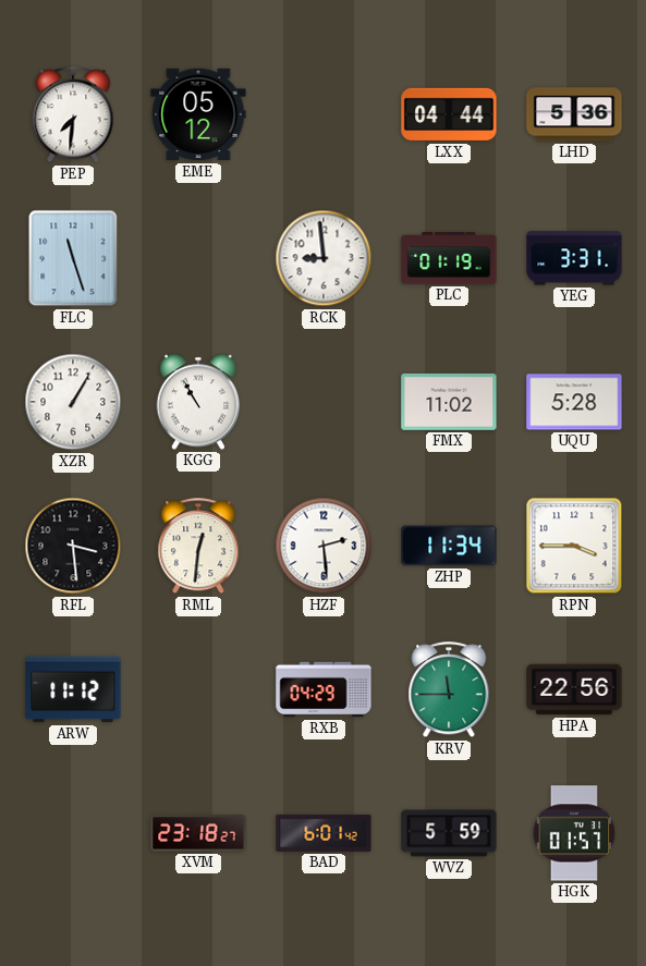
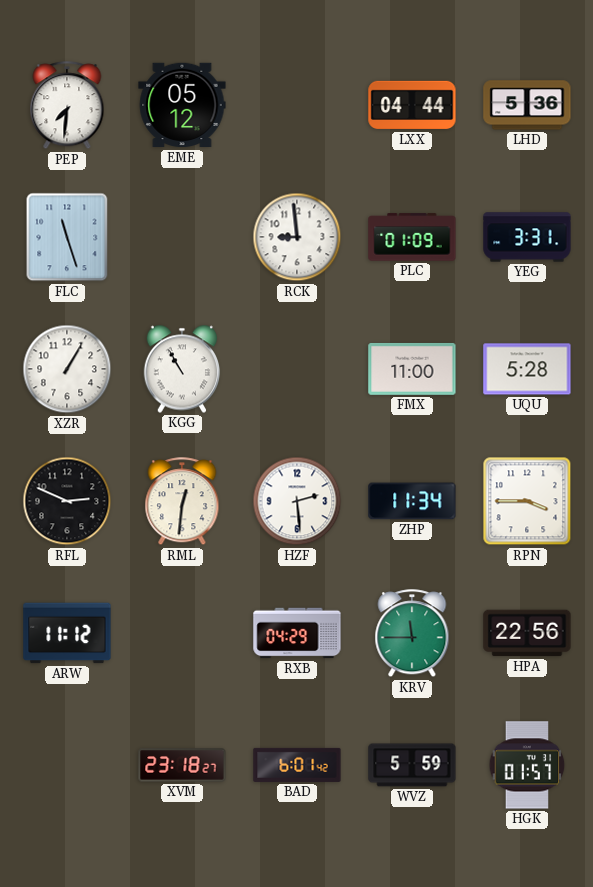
PLC: 01:19 -> 01:09 (412, 237)
FMX: 11:02 -> 11:00 (412, 369)
RFL: 3:29 -> 2:49 (67, 501)
